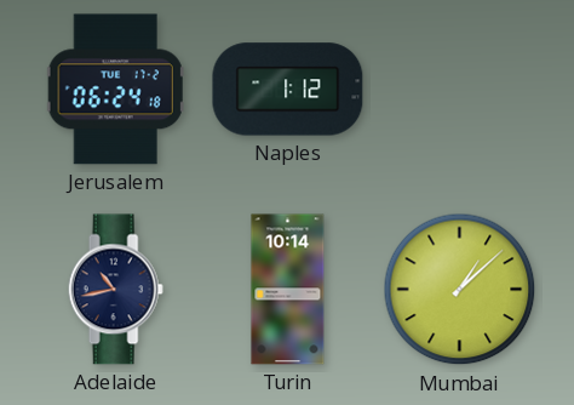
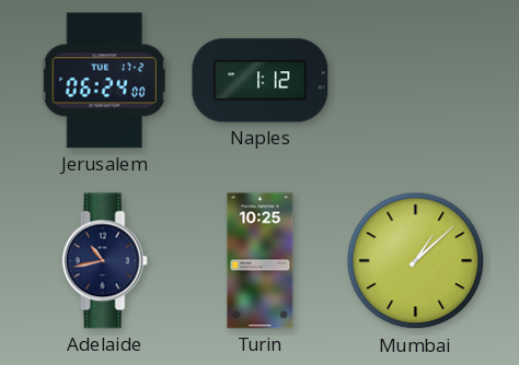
Jerusalem: 06:24:18 -> 06:24:00 (104, 81)
Turin: 10:14 -> 10:25 (261, 261)
